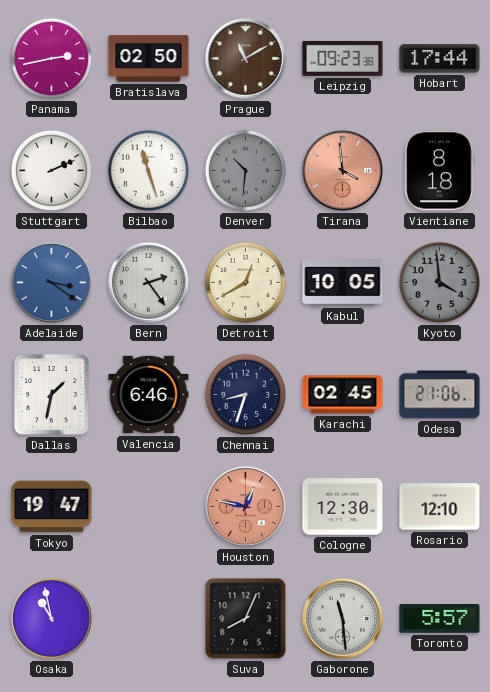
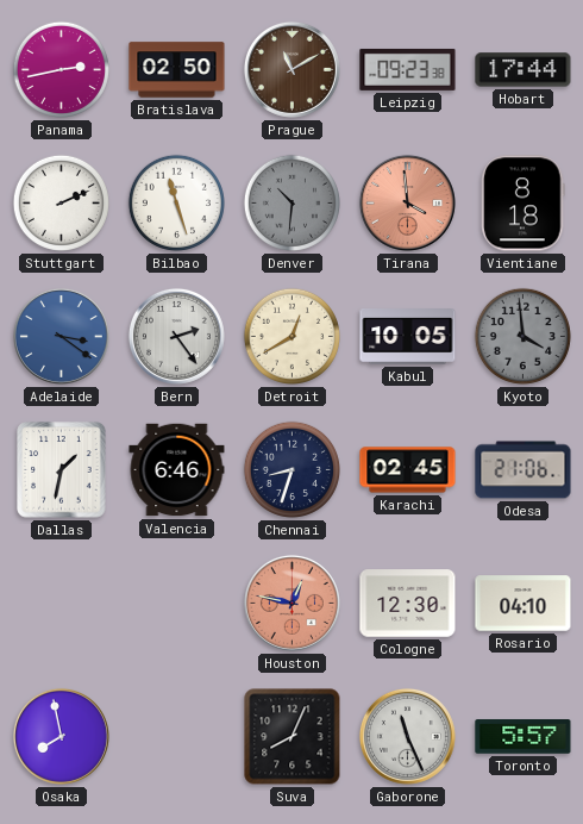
Tokyo: 19:47 -> none (52, 507)
Rosario: 12:10 -> 04:10 (524, 604)
Osaka: 10:58 -> 7:58 (61, 736)
Gaborone: 11:29 -> 11:26 (407, 736)
